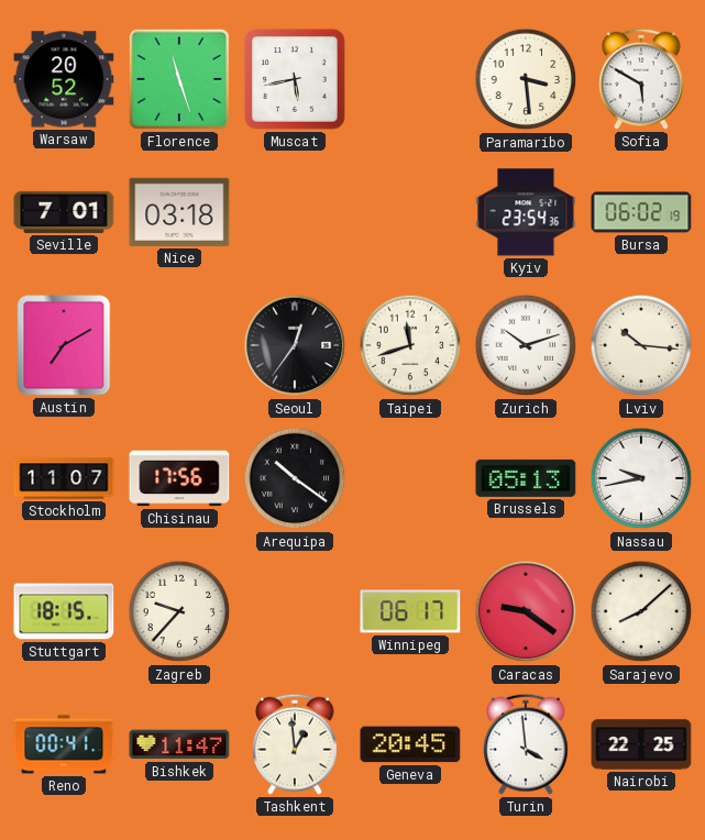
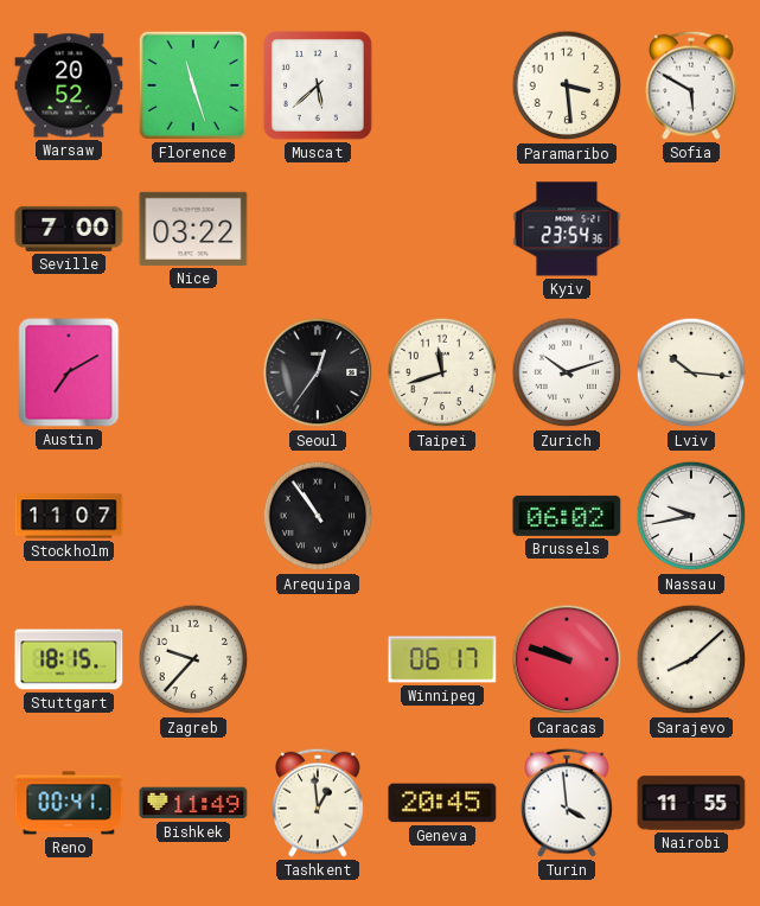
Muscat: 5:43 -> 5:38 (318, 85)
Seville: 7:01 -> 7:00 (69, 229)
Nice: 03:18 -> 03:22 (193, 229)
Bursa: 06:02 -> none (641, 212)
Chisinau: 17:56 -> none (179, 478)
Arequipa: 10:21 -> 10:54 (318, 516)
Brussels: 05:13 -> 06:02 (567, 516)
Caracas: 9:21 -> 9:48 (567, 659)
Bishkek: 11:47 -> 11:49 (193, 803)
Nairobi: 22:25 -> 11:55 (691, 803)
